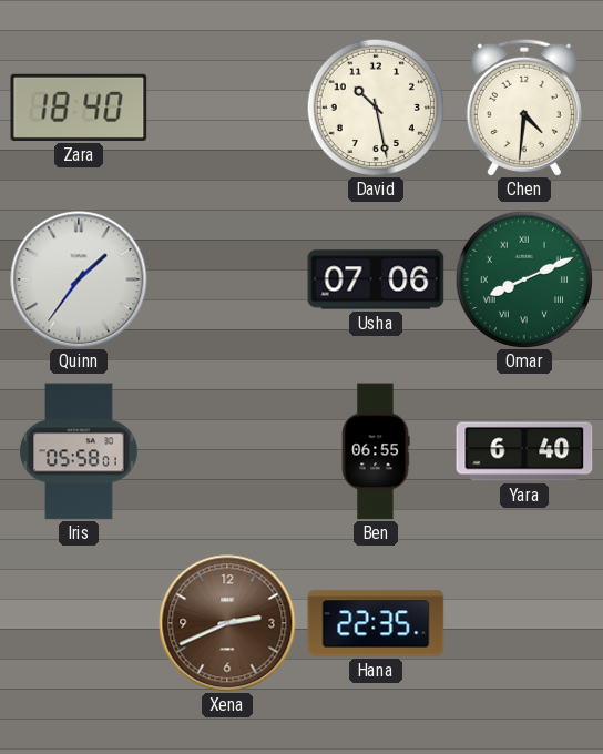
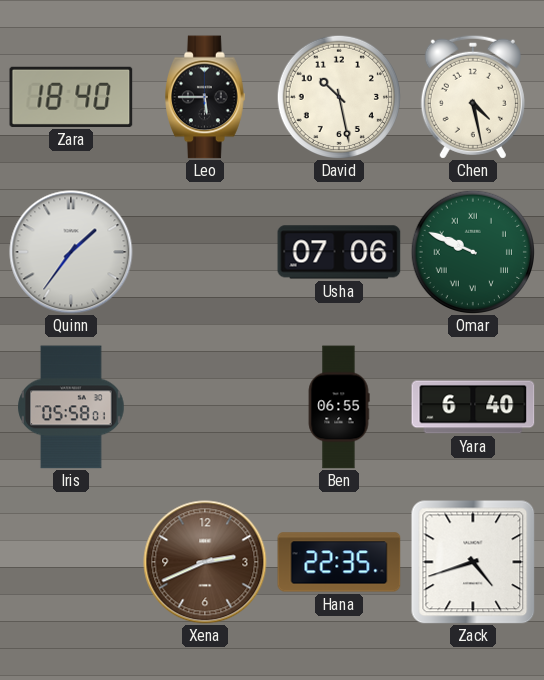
Leo: none -> 5:45 (205, 97)
Chen: 4:31 -> 4:28 (473, 97)
Omar: 8:11 -> 9:49 (472, 251)
Zack: none -> 4:42 (473, 562)
